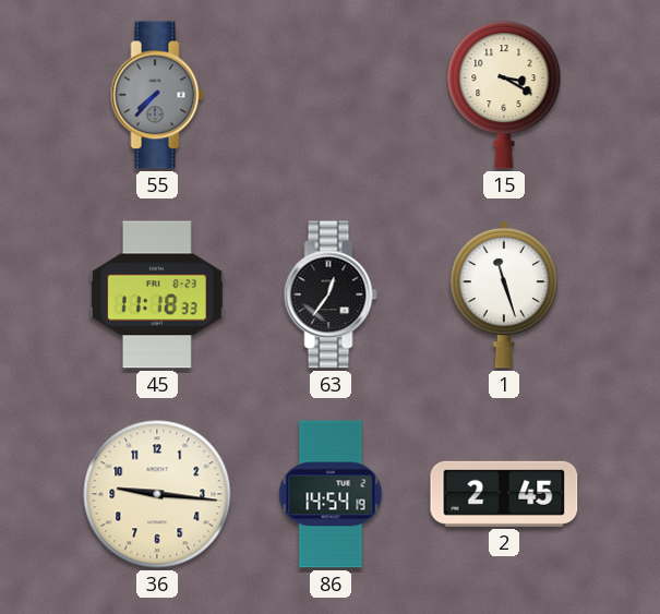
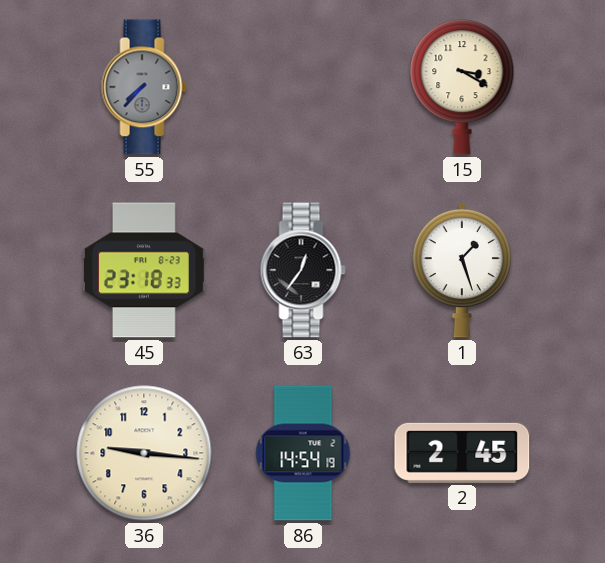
45: 11:18 -> 23:18 (145, 270)
1: 11:27 -> 1:27 (461, 270)
